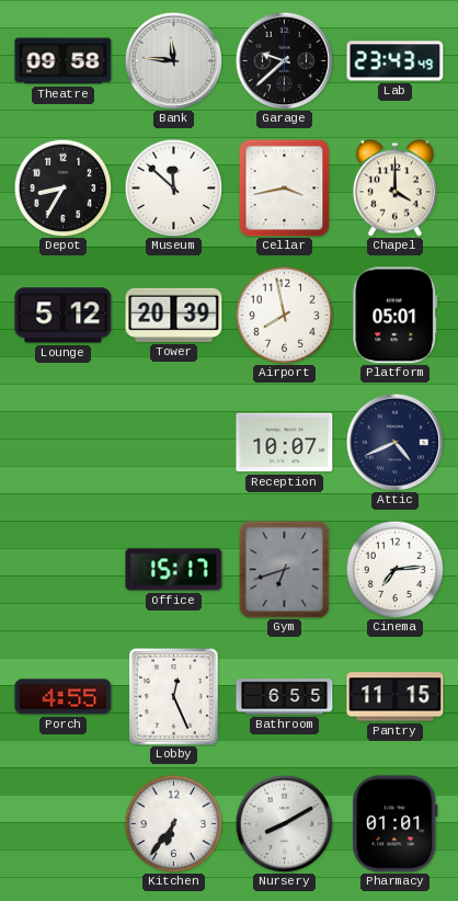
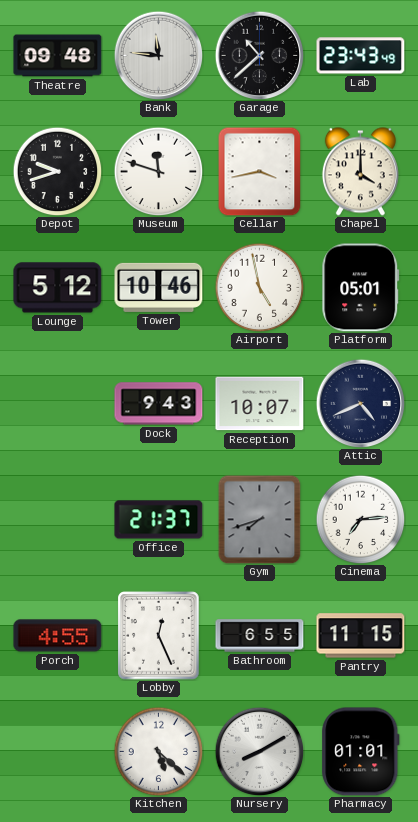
Theatre: 09:58 -> 09:48 (58, 56)
Garage: 9:38 -> 10:38 (259, 55)
Depot: 8:35 -> 9:42 (57, 171)
Museum: 11:52 -> 11:48 (158, 171)
Tower: 20:39 -> 10:46 (159, 287)
Airport: 7:58 -> 4:58 (259, 287)
Dock: none -> 9:43 (159, 404)
Office: 15:17 -> 21:37 (159, 520)
Gym: 6:42 -> 7:42 (260, 519)
Kitchen: 6:36 -> 5:22 (158, 751)
